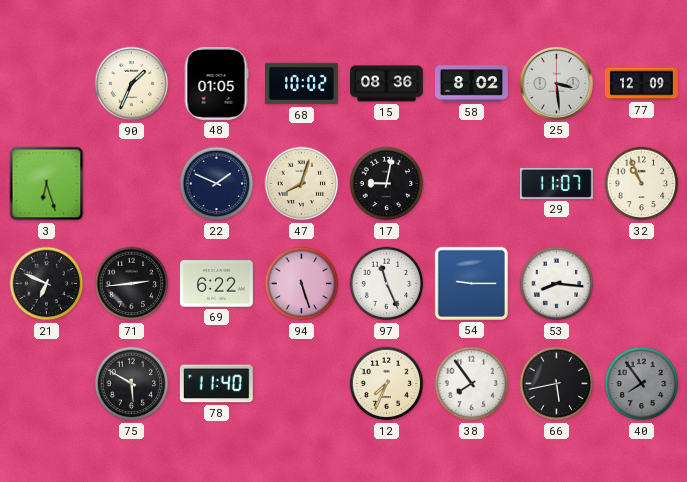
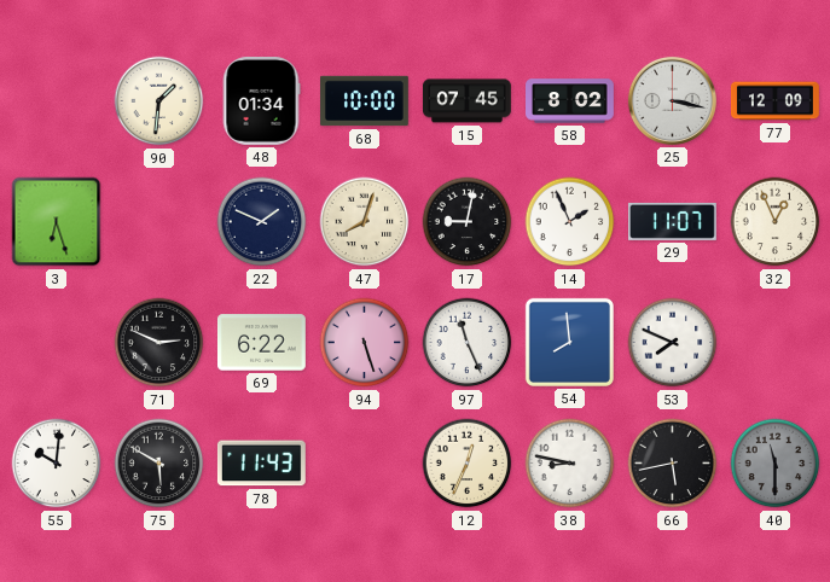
90: 1:34 -> 1:31 (159, 101)
48: 01:05 -> 01:34 (261, 100)
68: 10:02 -> 10:00 (365, 101)
15: 08:36 -> 07:45 (468, 101)
25: 3:29 -> 3:17 (672, 100)
14: none -> 1:56 (570, 222)
32: 10:56 -> 12:56 (776, 222)
21: 6:49 -> none (47, 284)
71: 2:44 -> 2:49 (159, 343)
54: 9:15 -> 7:59 (569, 342)
53: 8:16 -> 7:49 (673, 343)
55: none -> 10:01 (57, 464)
78: 11:40 -> 11:43 (261, 464)
12: 7:34 -> 12:34 (468, 464)
38: 7:54 -> 8:47 (570, 464)
40: 7:54 -> 11:30 (776, 464)
